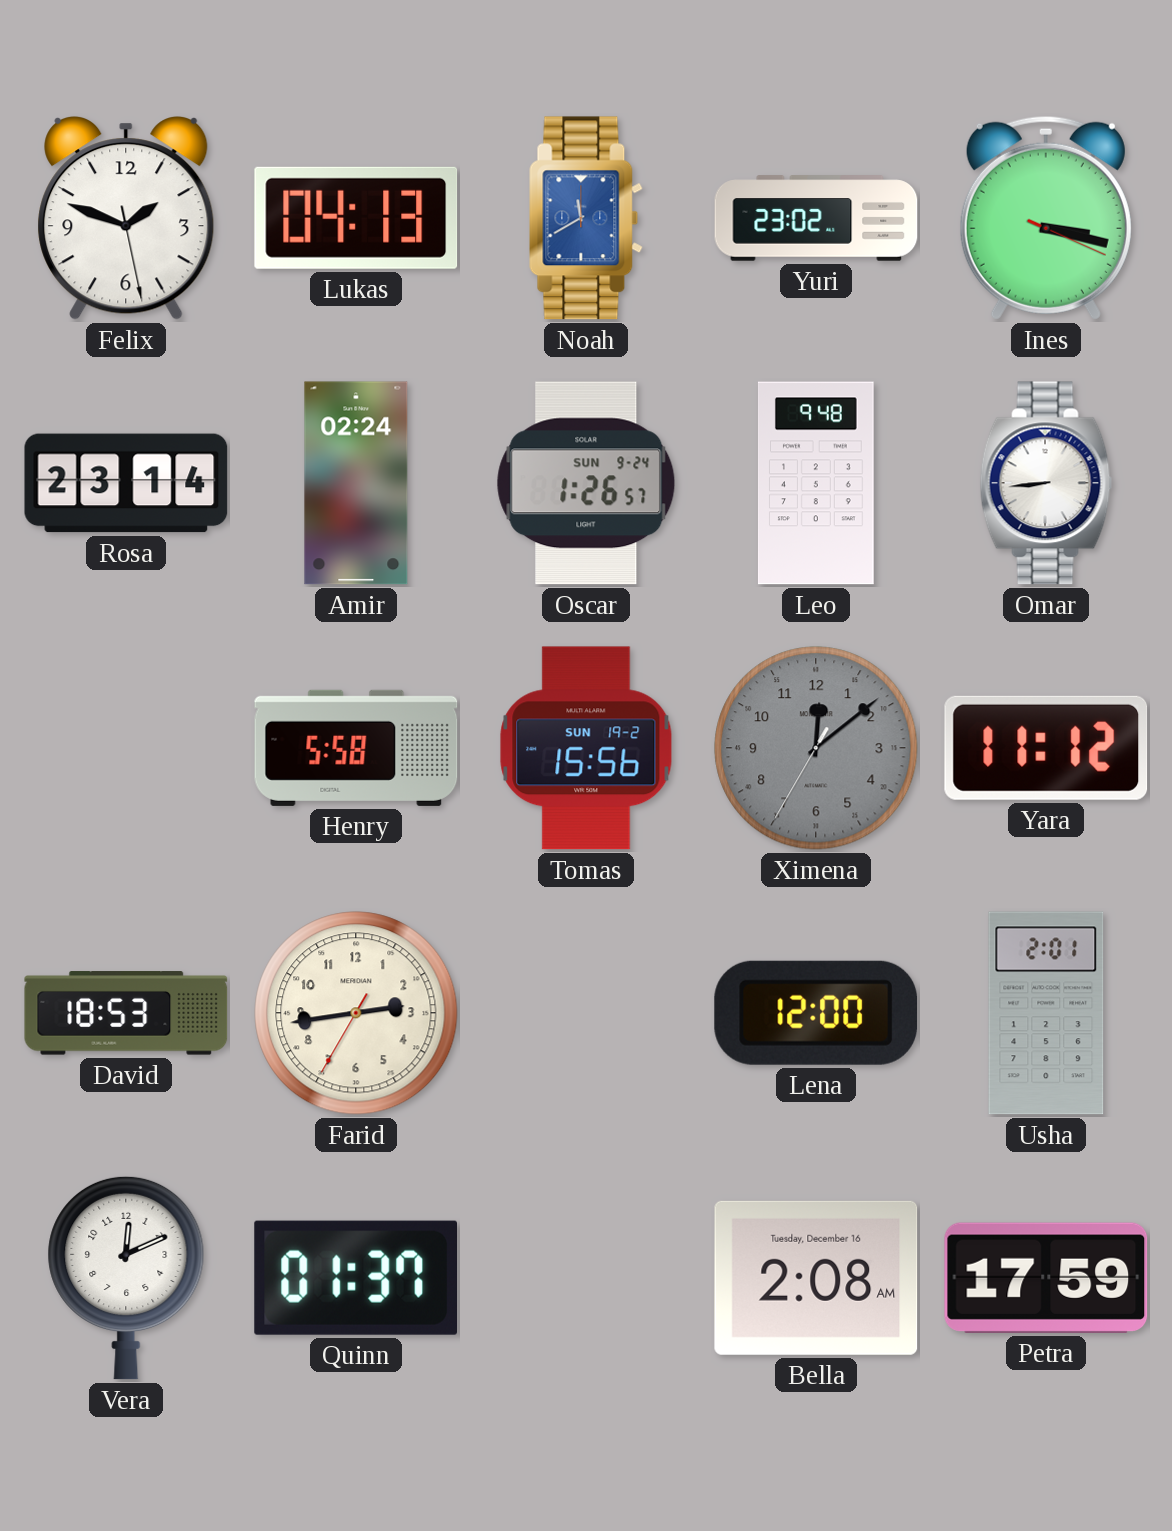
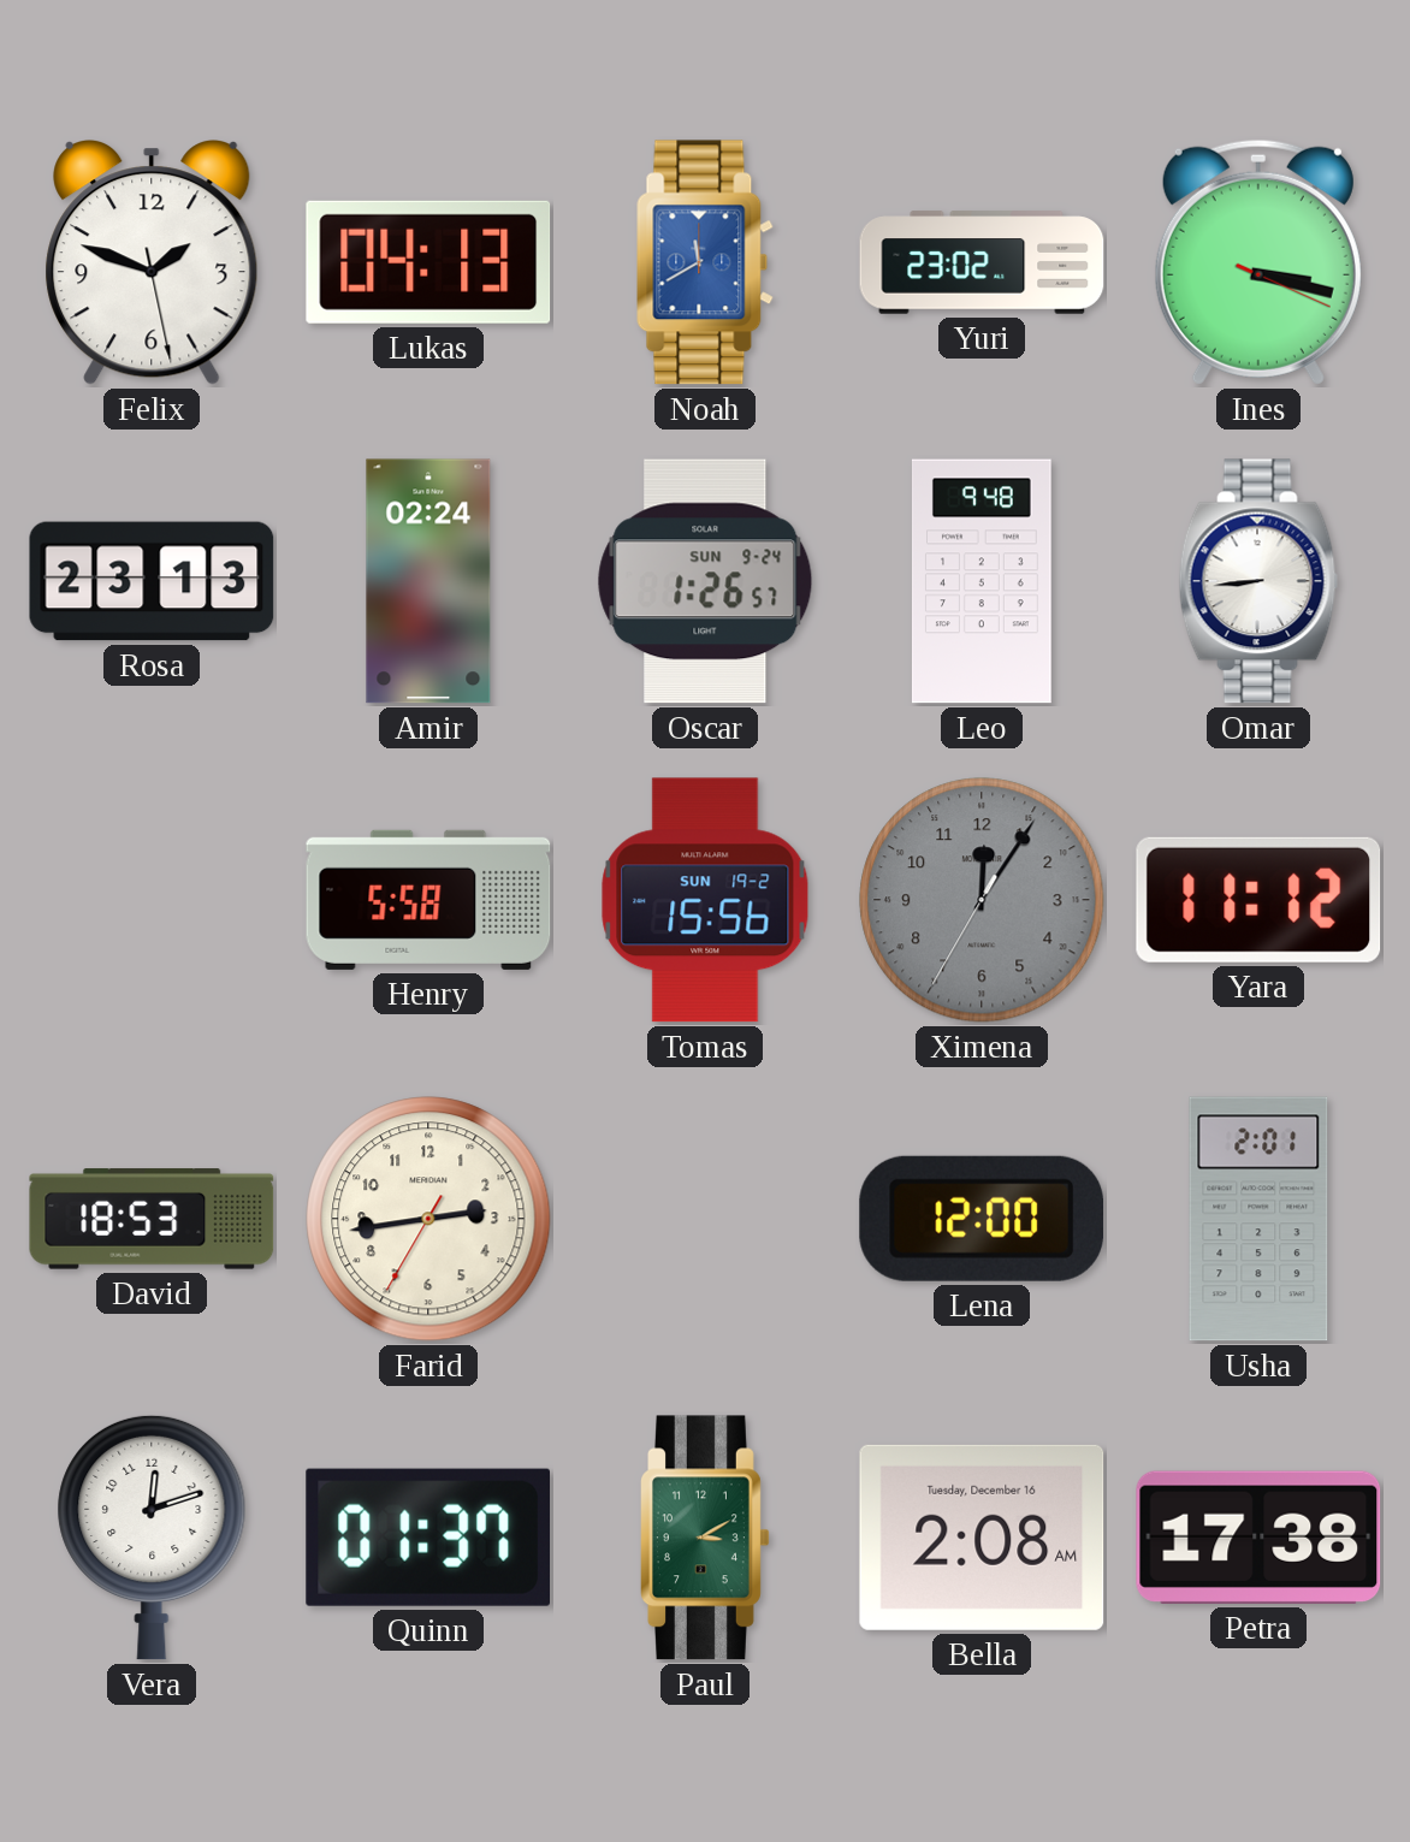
Rosa: 23:14 -> 23:13 (152, 581)
Ximena: 12:08 -> 12:05 (982, 900)
Vera: 12:11 -> 12:12 (152, 1538)
Paul: none -> 3:10 (706, 1538)
Petra: 17:59 -> 17:38 (1258, 1538)
